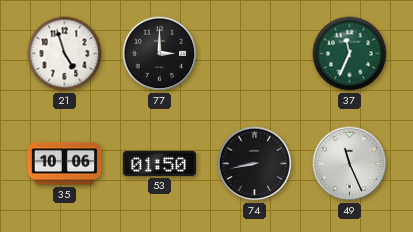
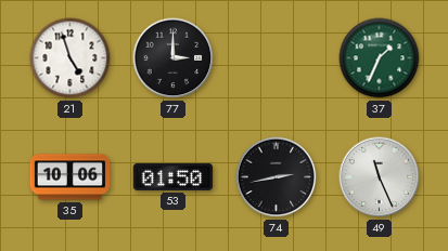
37: 11:34 -> 1:34 (380, 58)
74: 8:43 -> 2:43 (277, 177)
